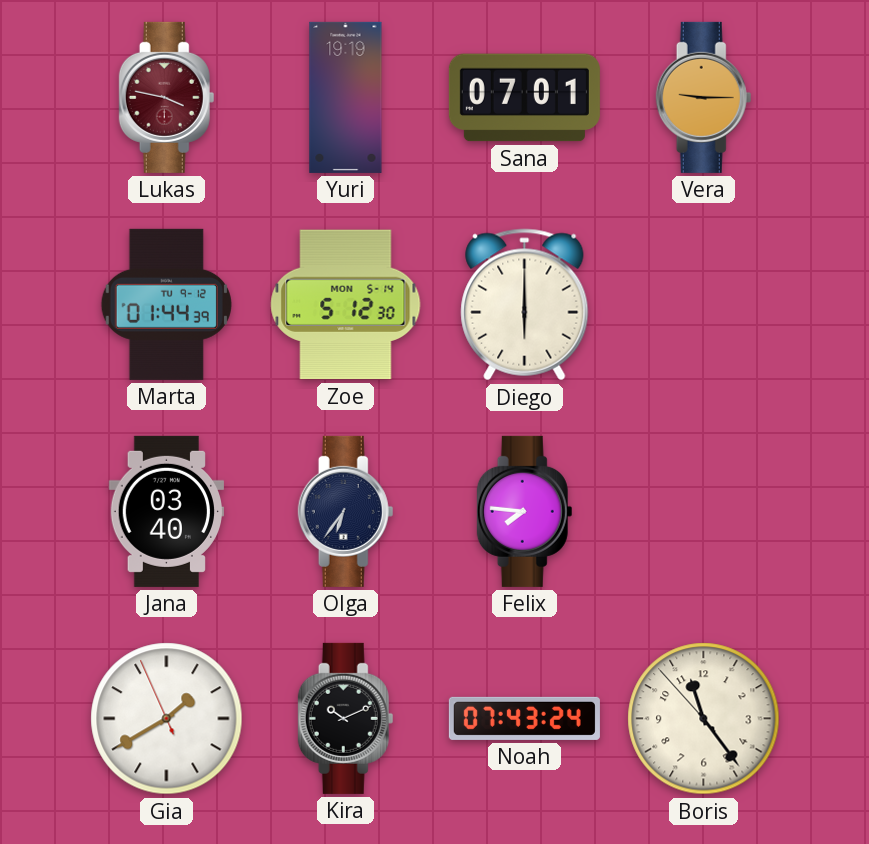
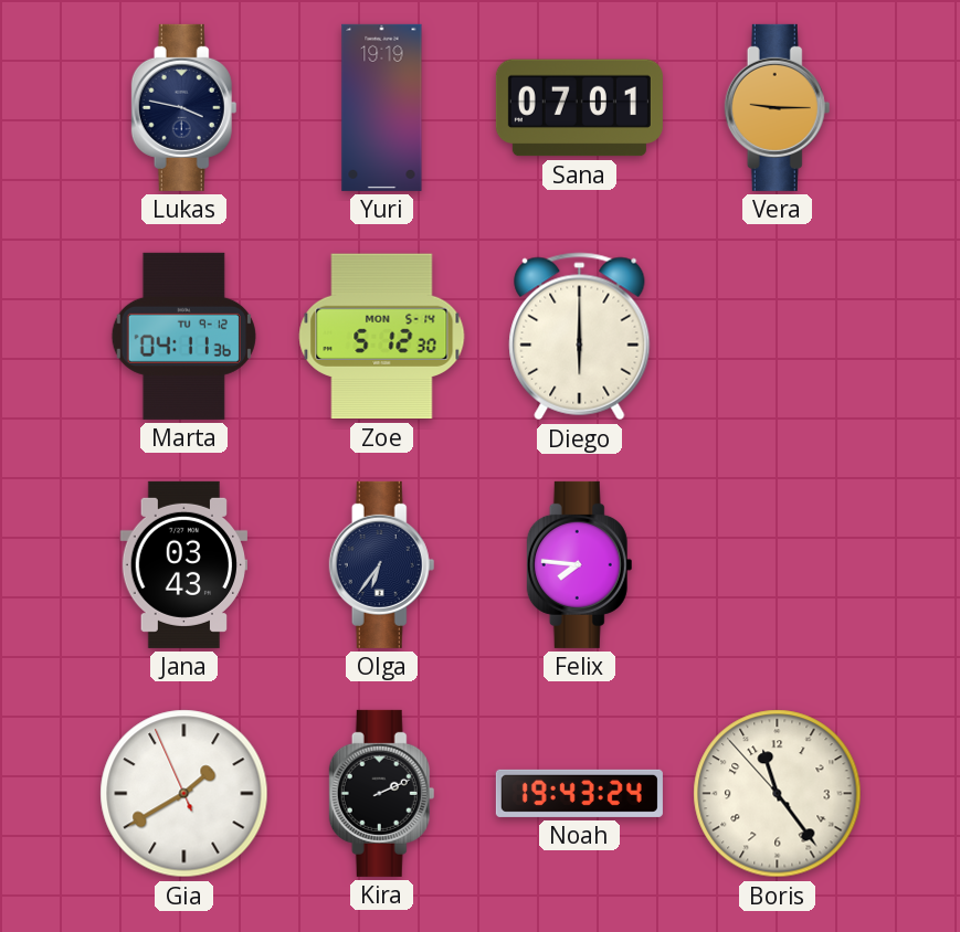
Lukas dial: burgundy -> navy (184, 107)
Marta: 01:44 -> 04:11 (183, 336)
Jana: 03:40 -> 03:43 (183, 564)
Kira: 10:11 -> 2:11 (382, 793)
Noah: 07:43 -> 19:43 (579, 793)
